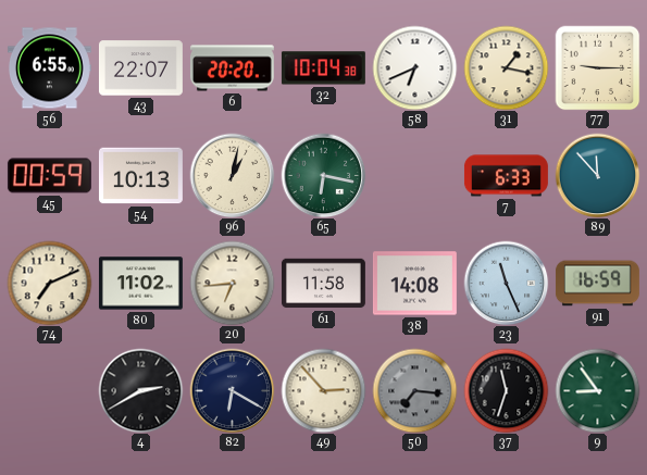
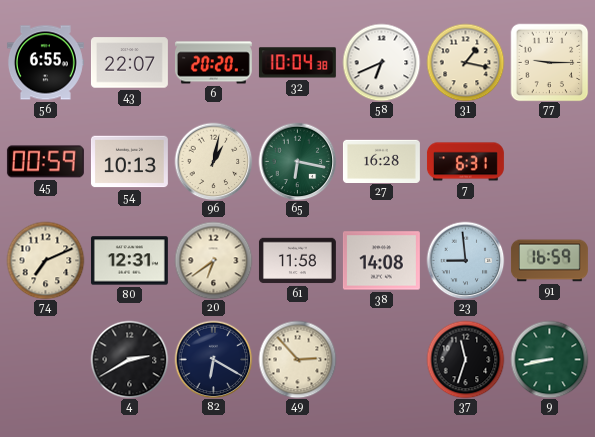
27: none -> 16:28 (381, 161)
7: 6:33 -> 6:31 (465, 162)
89: 11:53 -> none (597, 175)
80: 11:02 -> 12:31 (129, 261)
20: 6:44 -> 6:39 (213, 260)
23: 11:26 -> 8:59 (465, 260)
50: 7:16 -> none (414, 390)
9: 8:54 -> 8:43 (549, 359)
